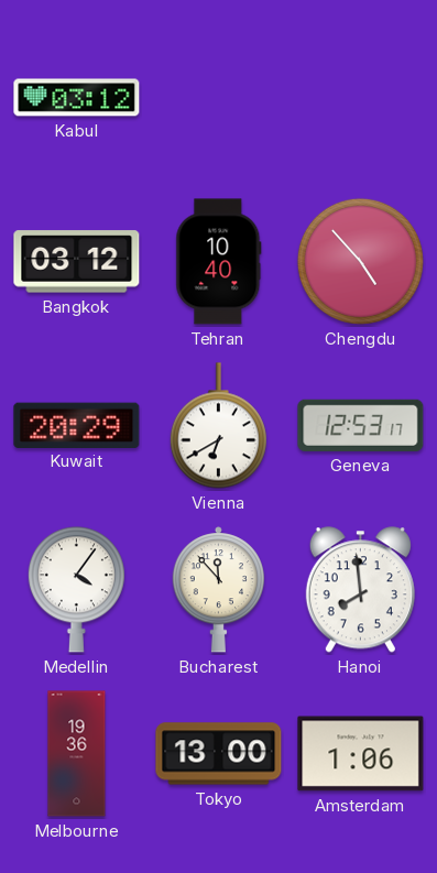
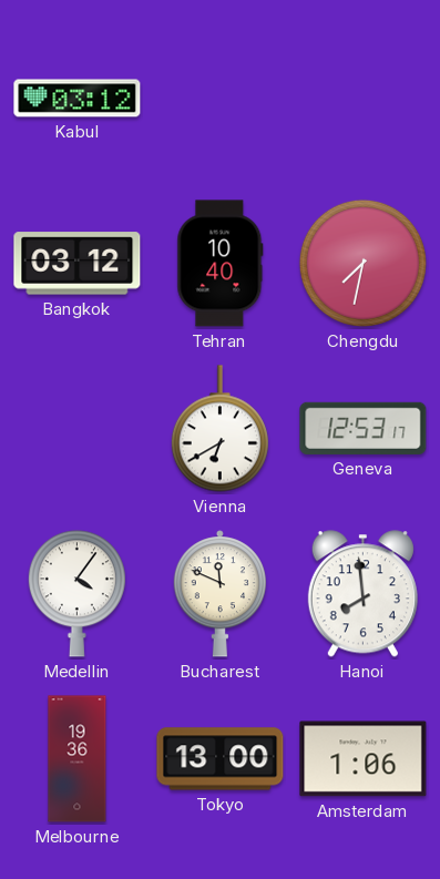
Chengdu: 4:53 -> 7:32 (362, 263)
Kuwait: 20:29 -> none (77, 425)
Bucharest: 11:53 -> 11:49 (219, 594)
